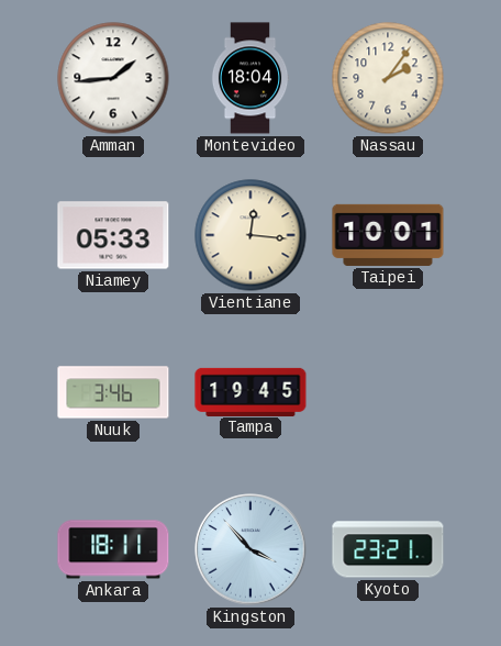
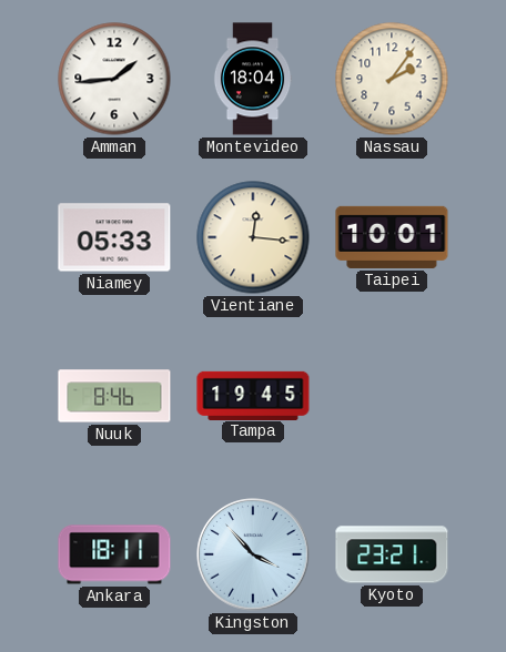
Nuuk: 3:46 -> 8:46 (114, 396)
